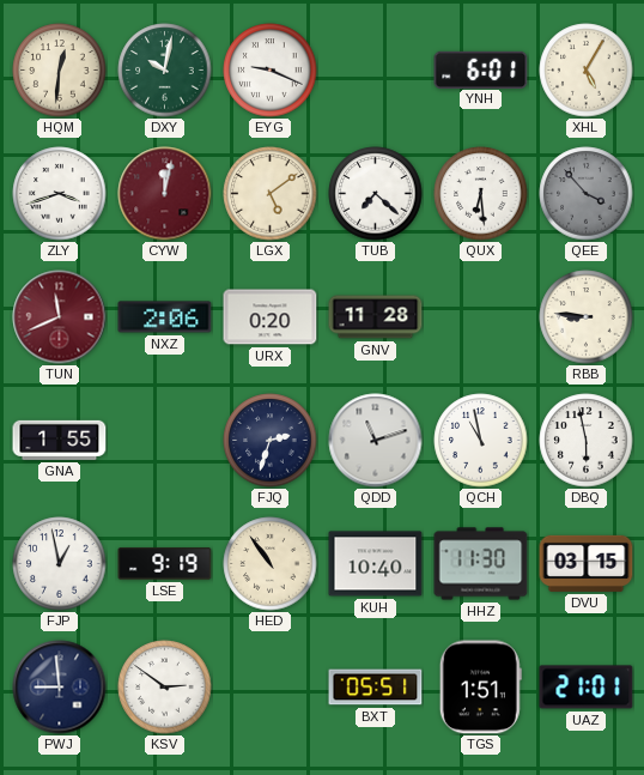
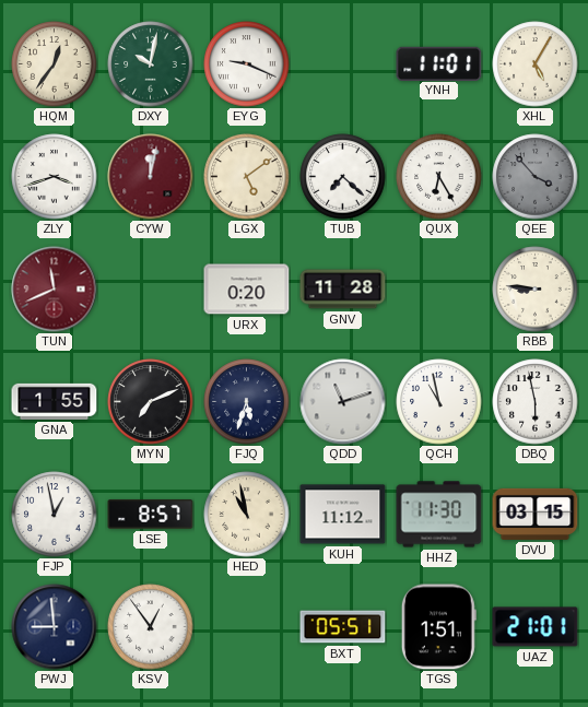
HQM: 12:31 -> 12:36 (55, 64)
YNH: 6:01 -> 11:01 (439, 63)
QUX: 6:29 -> 6:25 (439, 177)
NXZ: 2:06 -> none (165, 317)
MYN: none -> 7:11 (151, 402)
FJQ: 2:33 -> 5:33 (247, 402)
LSE: 9:19 -> 8:57 (151, 515)
HED: 10:54 -> 10:58 (247, 515)
KUH: 10:40 -> 11:12 (343, 515)
KSV: 2:51 -> 12:54 (151, 627)
